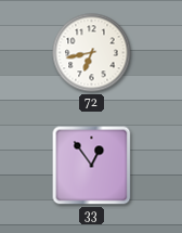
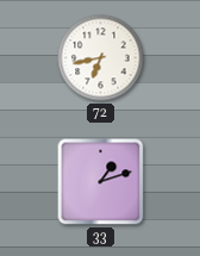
33: 12:54 -> 1:12 (101, 182)
